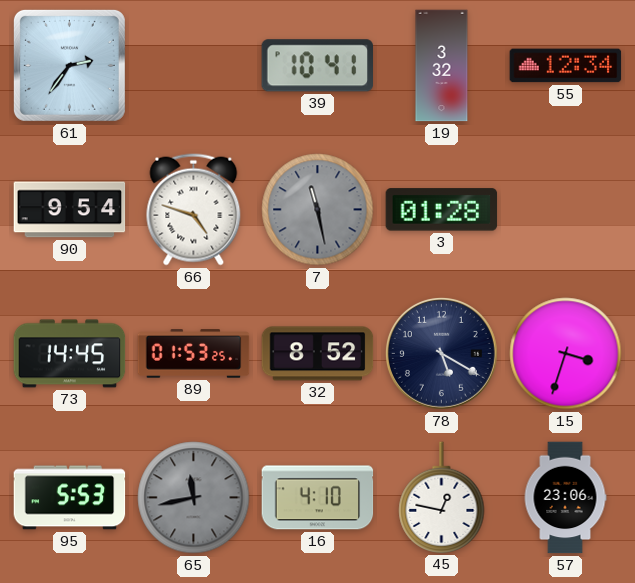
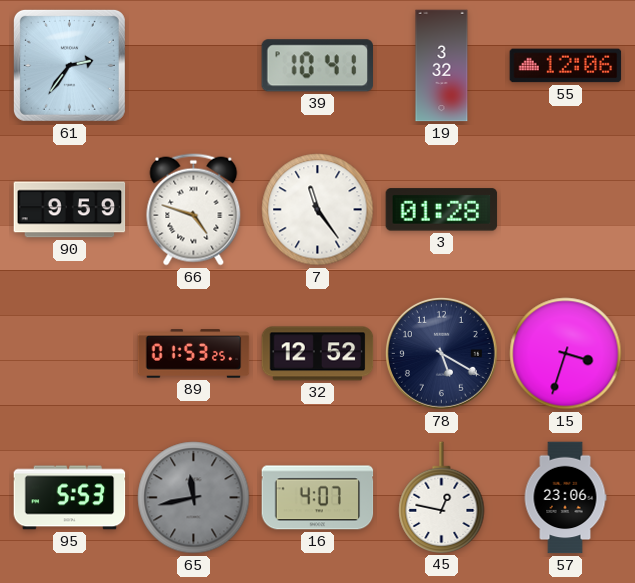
55: 12:34 -> 12:06 (566, 66)
90: 9:54 -> 9:59 (70, 210)
7: 11:28 -> 11:24 (318, 210)
7 dial: grey -> white (318, 210)
73: 14:45 -> none (70, 354)
32: 8:52 -> 12:52 (318, 354)
16: 4:10 -> 4:07 (318, 498)
